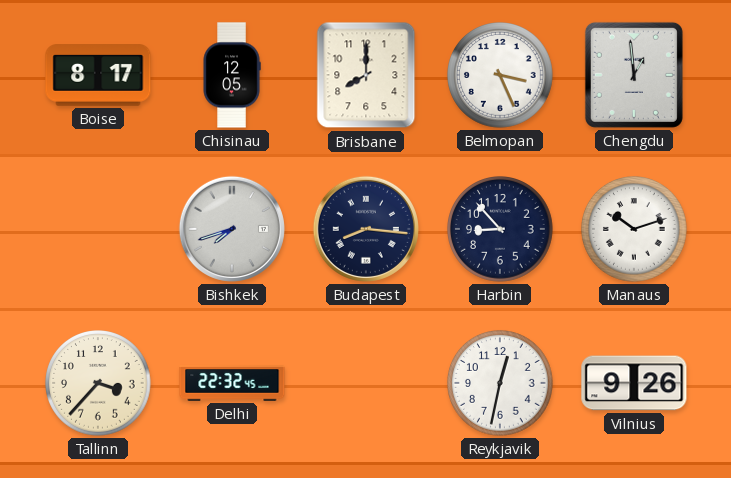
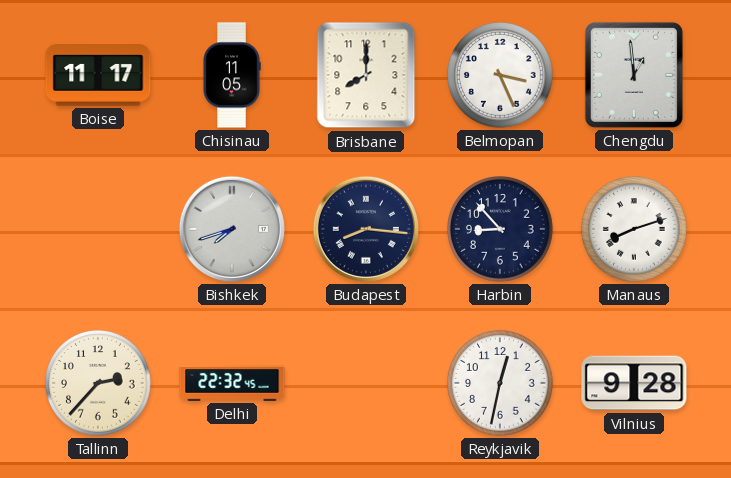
Boise: 8:17 -> 11:17 (98, 75)
Chisinau: 12:05 -> 11:05 (232, 75)
Manaus: 10:12 -> 8:12 (635, 230)
Tallinn: 3:37 -> 2:37 (99, 384)
Vilnius: 9:26 -> 9:28 (634, 383)
